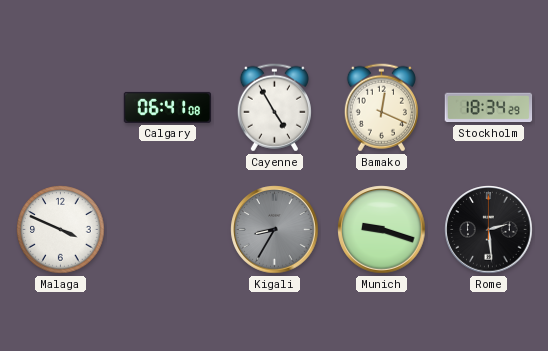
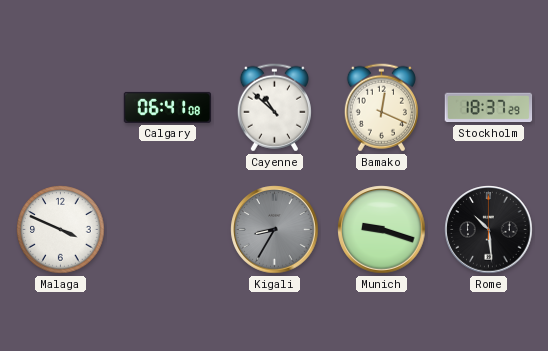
Cayenne: 4:55 -> 10:52 (274, 108)
Stockholm: 18:34 -> 18:37 (489, 108)
Rome: 2:29 -> 10:29 (489, 230)
